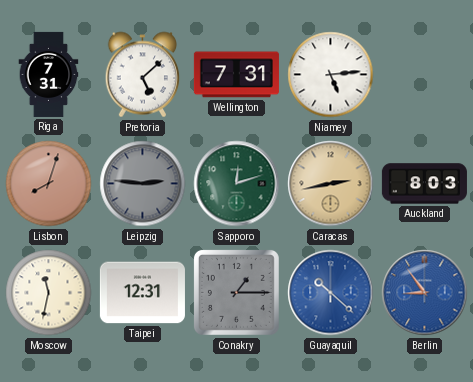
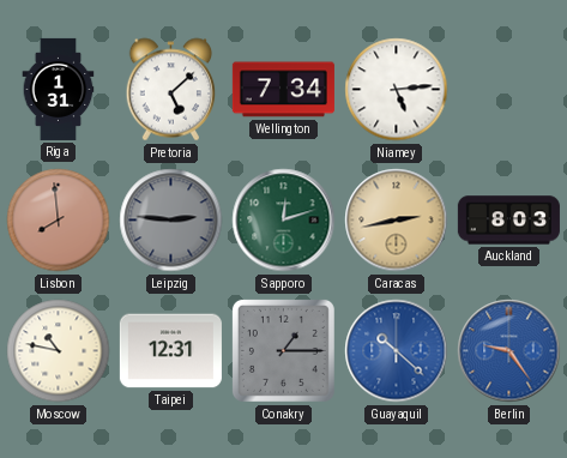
Riga: 7:31 -> 1:31 (59, 89)
Wellington: 7:31 -> 7:34 (283, 90)
Lisbon: 8:03 -> 7:59 (59, 221)
Moscow: 11:32 -> 10:47 (59, 351)
Berlin: 8:54 -> 9:24 (509, 351)
